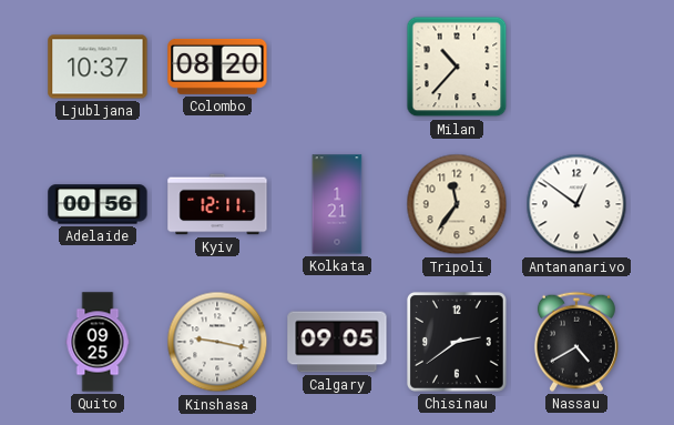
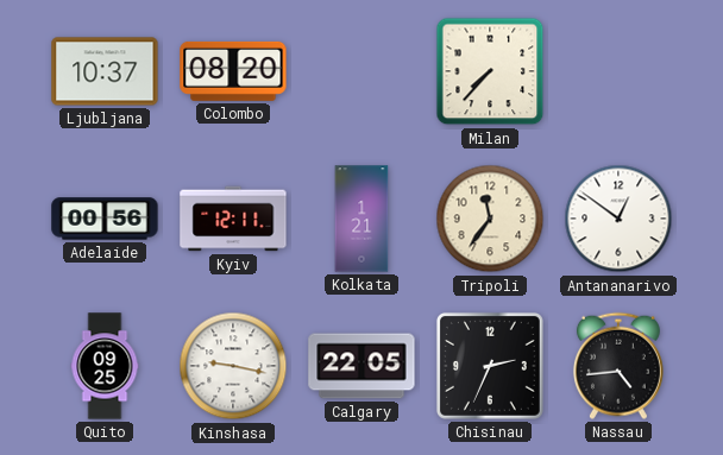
Milan: 10:37 -> 7:37 (490, 71)
Calgary: 09:05 -> 22:05 (361, 366)
Chisinau: 2:39 -> 2:34 (490, 366)
Nassau: 4:40 -> 4:44 (618, 366)
